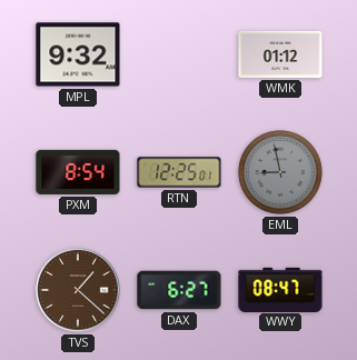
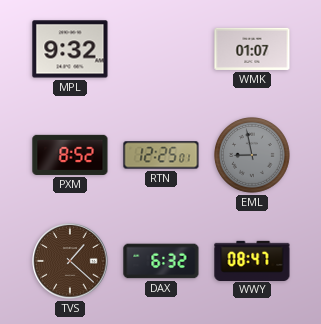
WMK: 01:12 -> 01:07 (252, 49)
PXM: 8:54 -> 8:52 (70, 155)
DAX: 6:27 -> 6:32 (161, 261)
